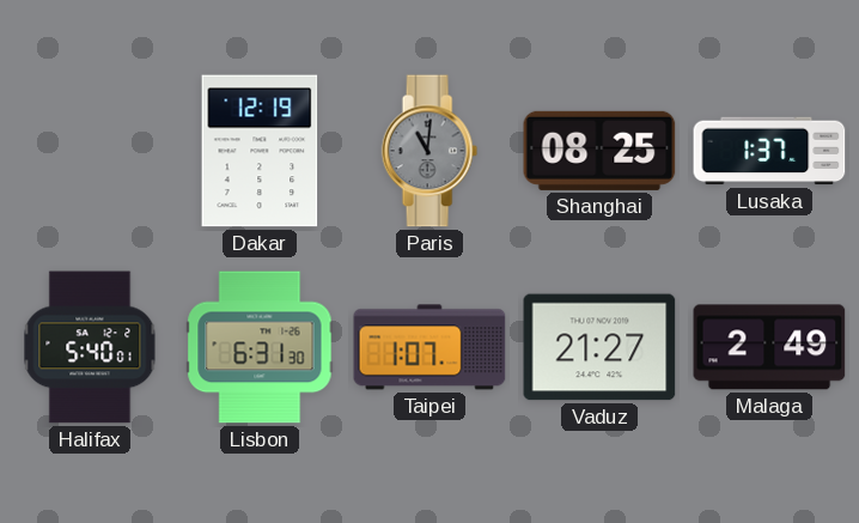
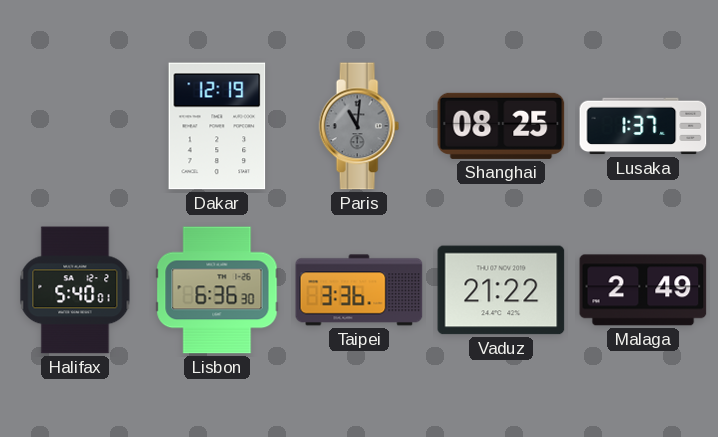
Lisbon: 6:31 -> 6:36 (217, 290)
Taipei: 1:07 -> 3:36 (359, 290)
Vaduz: 21:27 -> 21:22 (501, 290)
